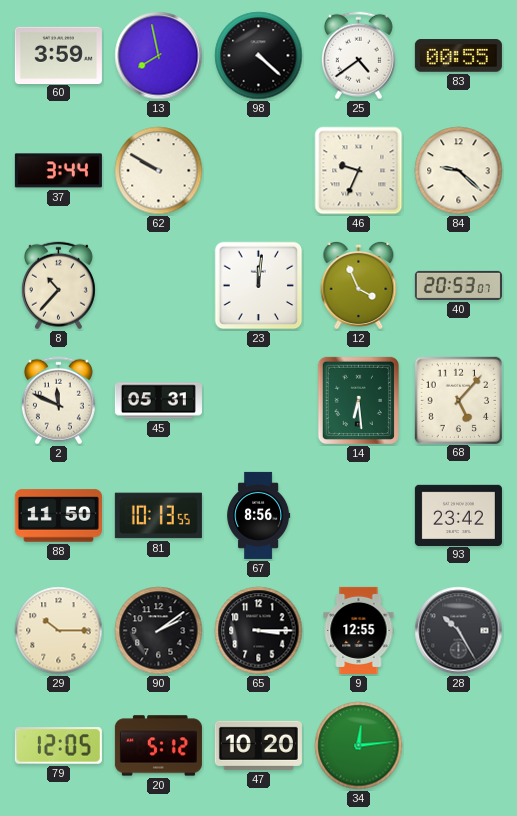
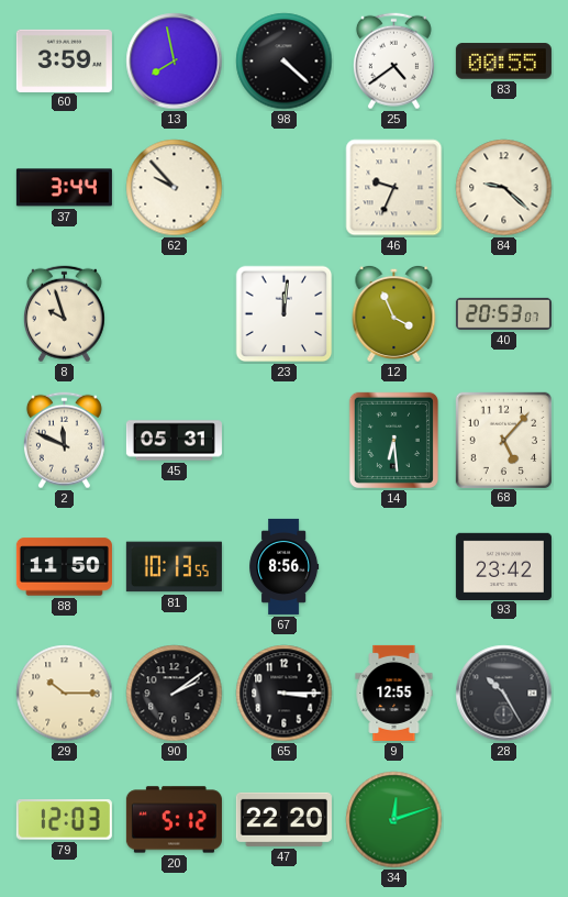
62: 9:50 -> 9:53 (175, 188)
8: 10:37 -> 9:57 (64, 314)
79: 12:05 -> 12:03 (64, 820)
47: 10:20 -> 22:20 (283, 819)
34: 12:14 -> 12:12 (394, 820)
